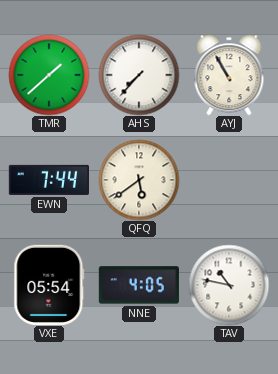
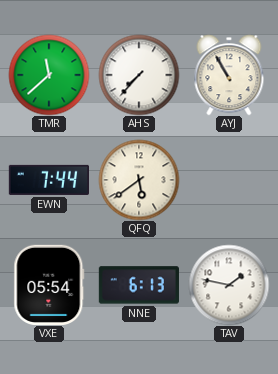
TMR: 1:38 -> 11:38 (49, 75)
NNE: 4:05 -> 6:13 (139, 285)
TAV: 10:47 -> 1:47 (229, 285)
